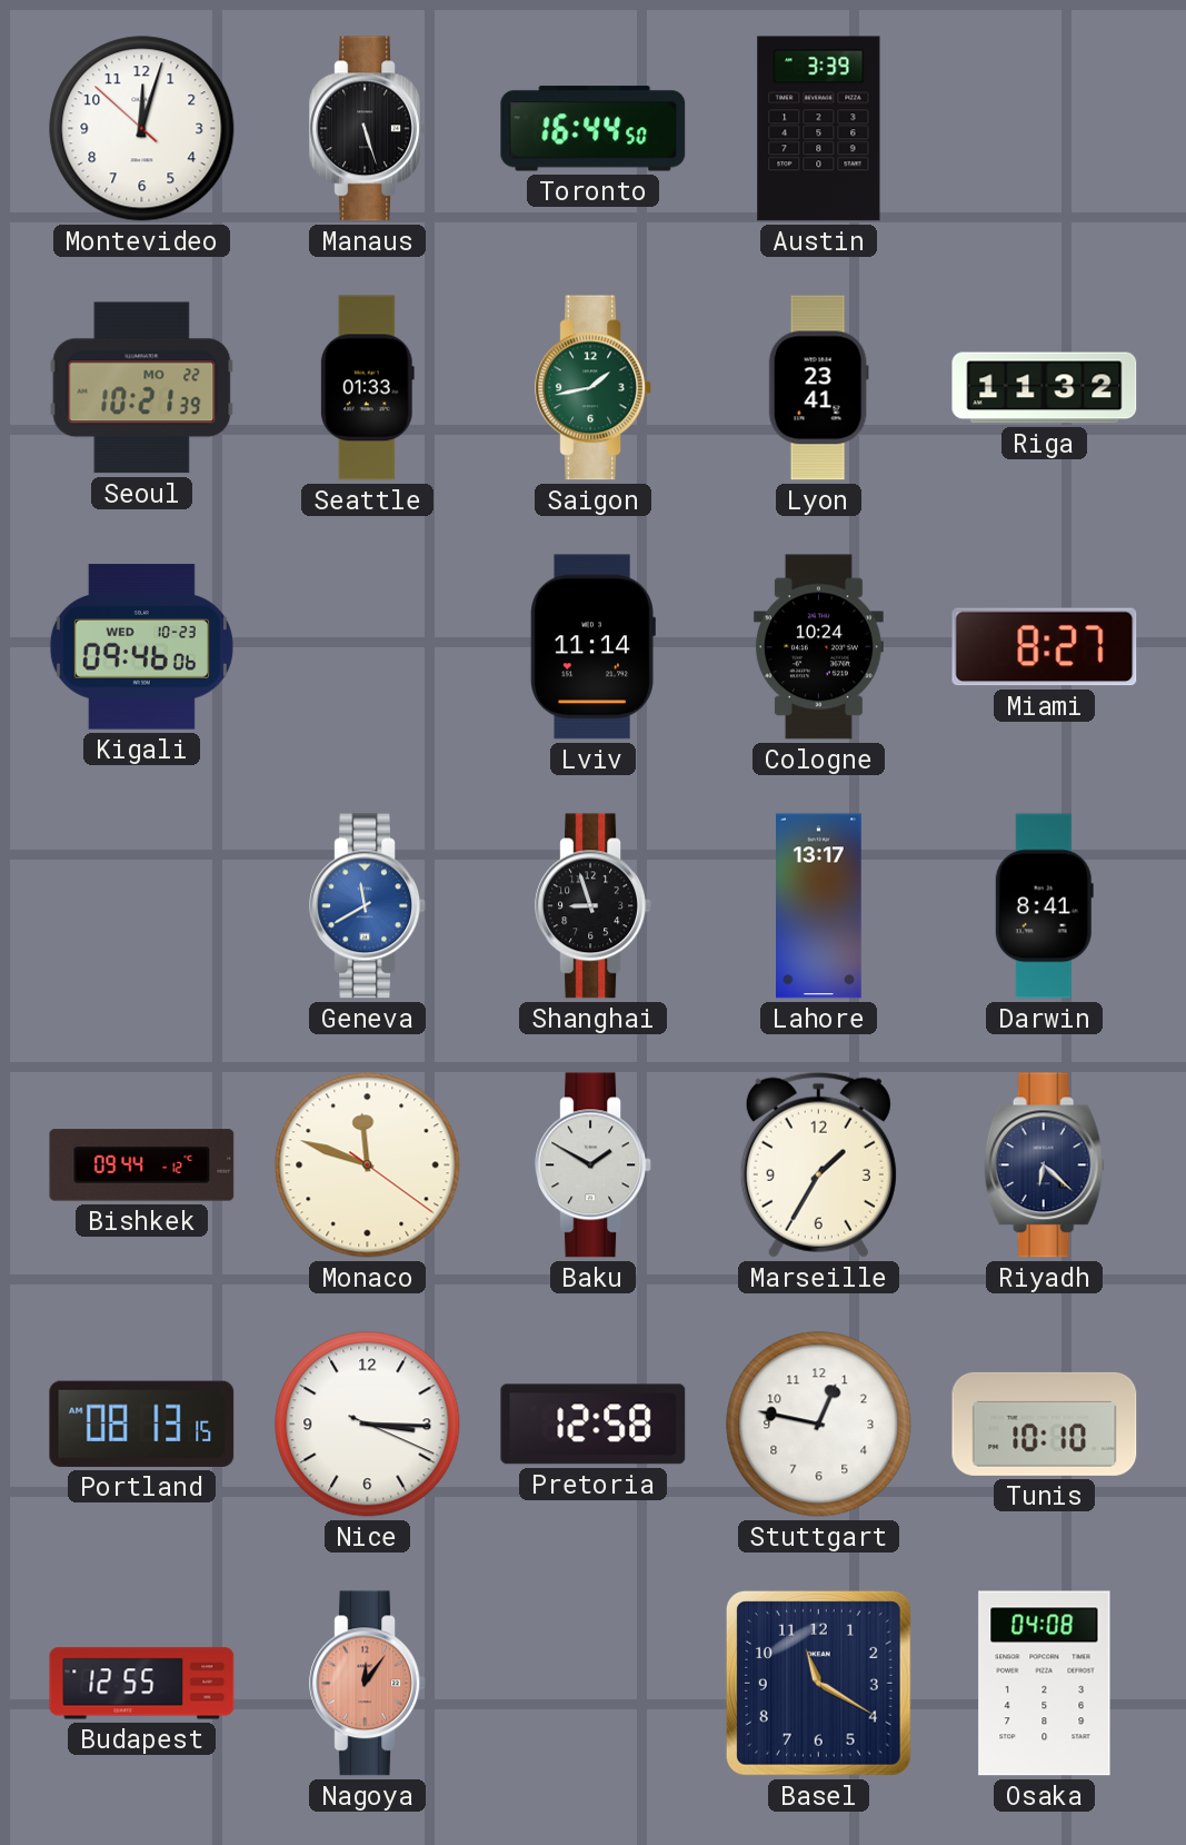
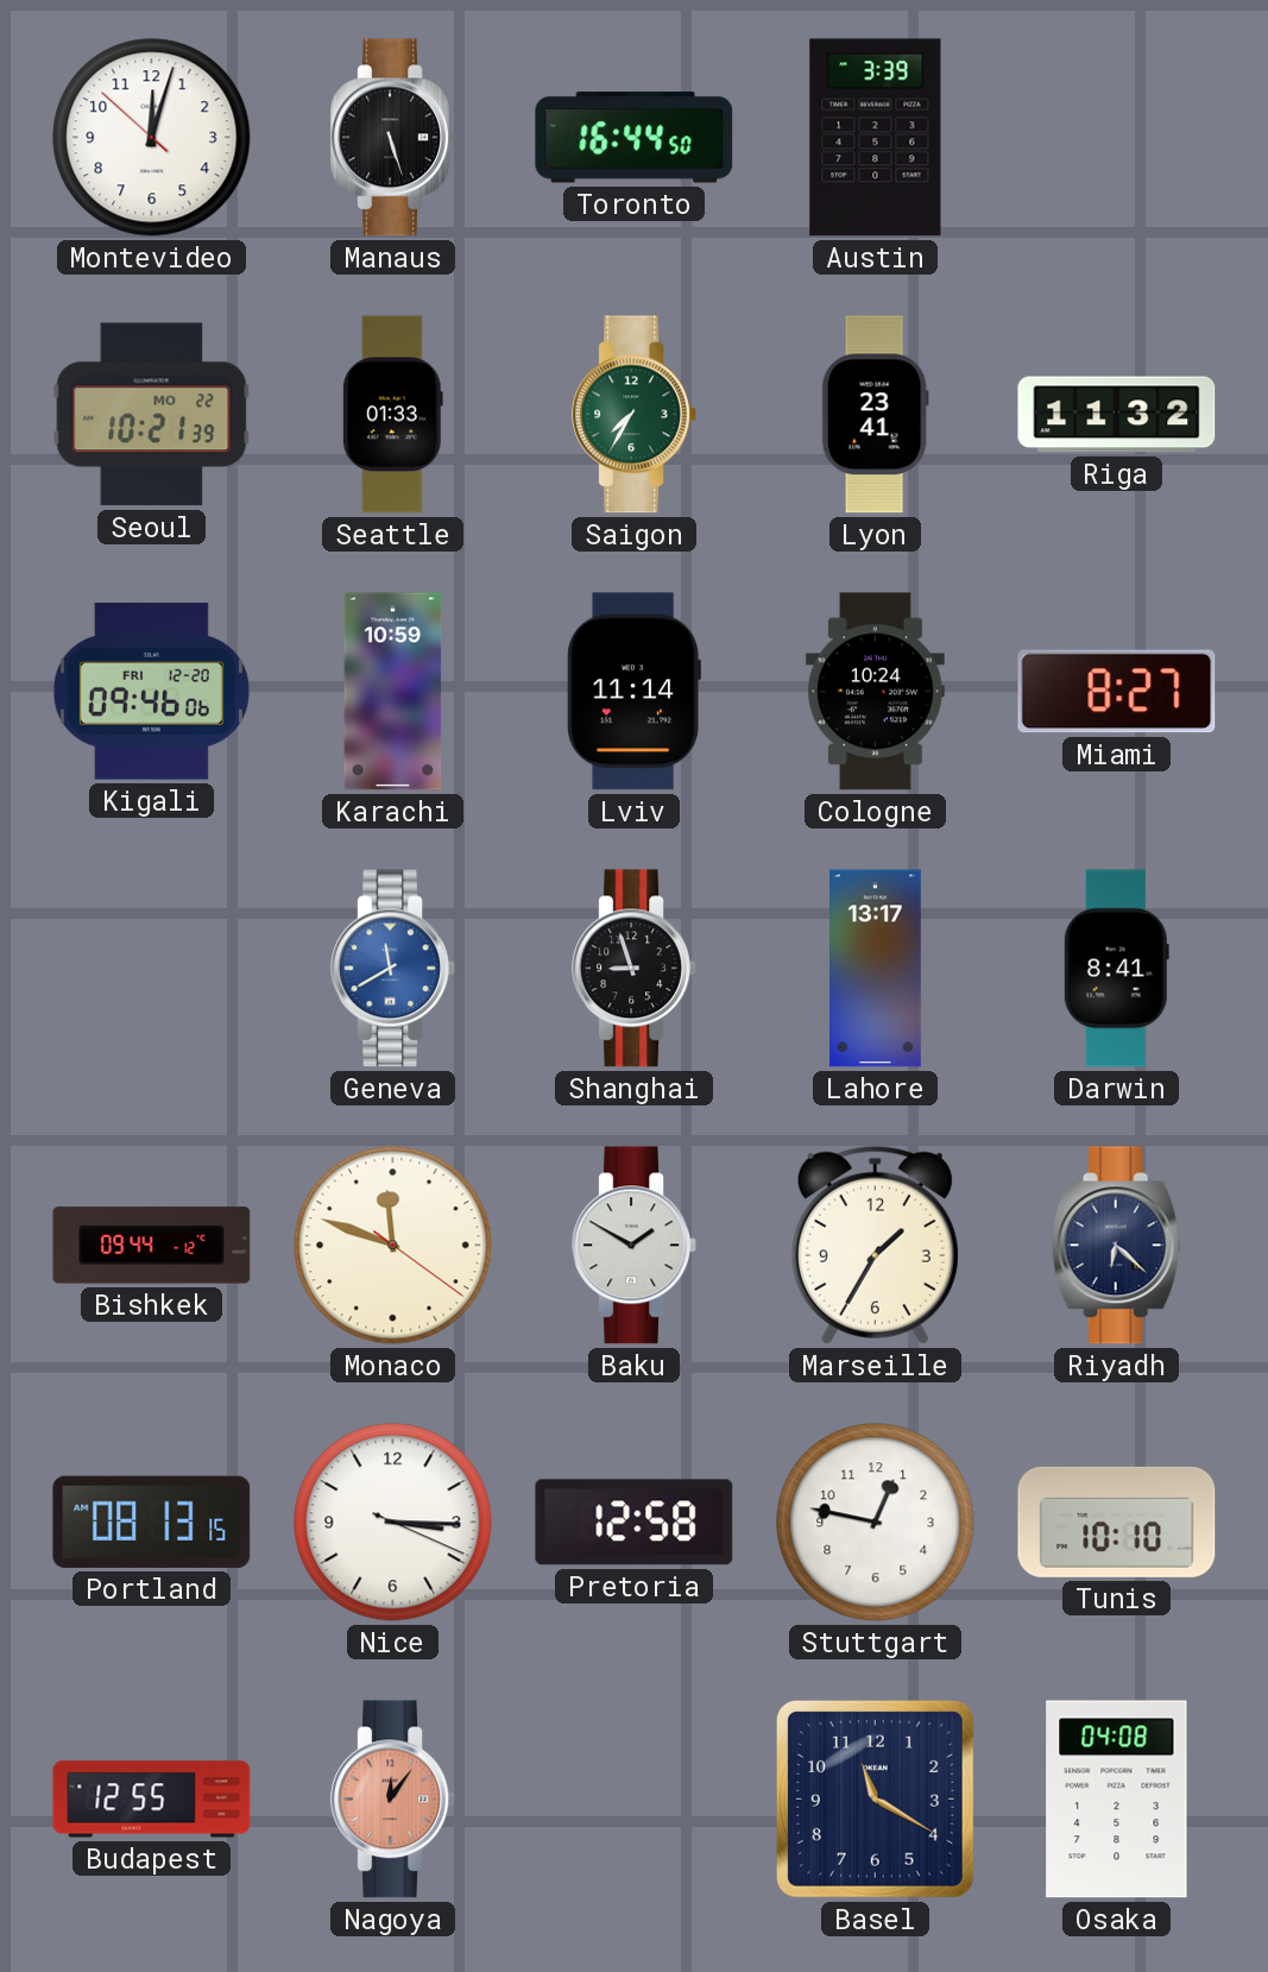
Saigon: 1:43 -> 7:35 (633, 415)
Kigali date: WED 10-23 -> FRI 12-20 (151, 692)
Karachi: none -> 10:59 (393, 692)
